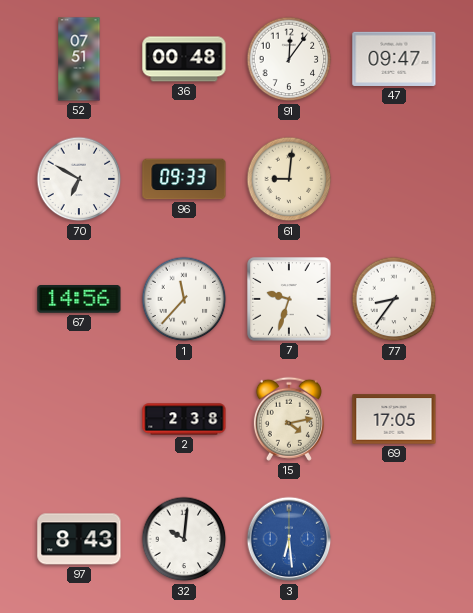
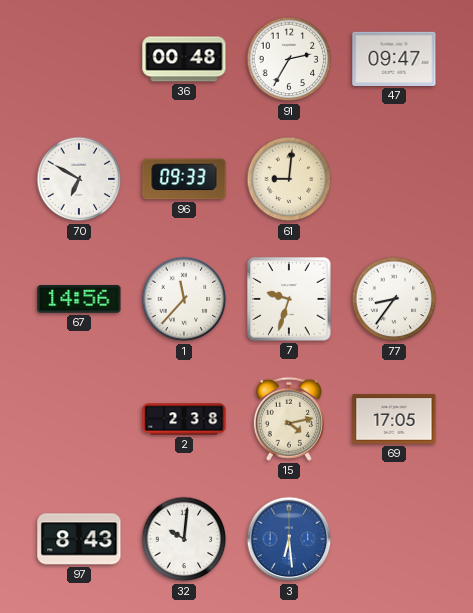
52: 07:51 -> none (79, 59)
91: 12:06 -> 2:35 (289, 59)
